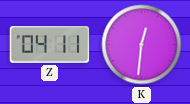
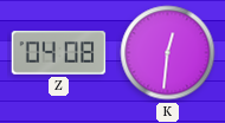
Z: 04:11 -> 04:08 (59, 53)
